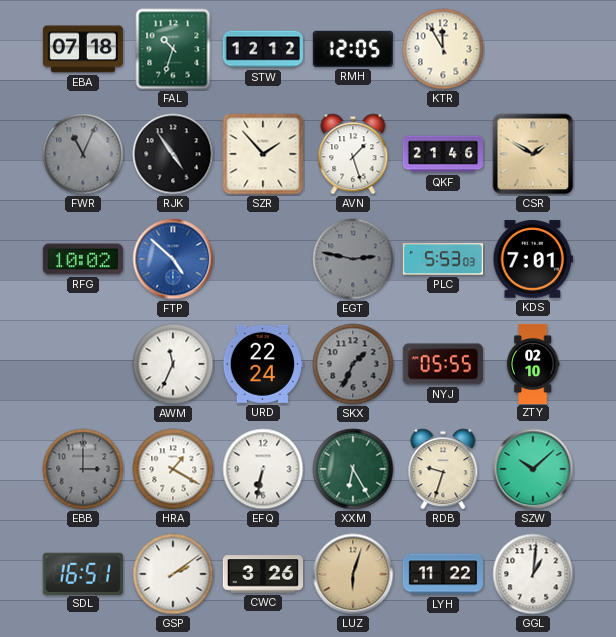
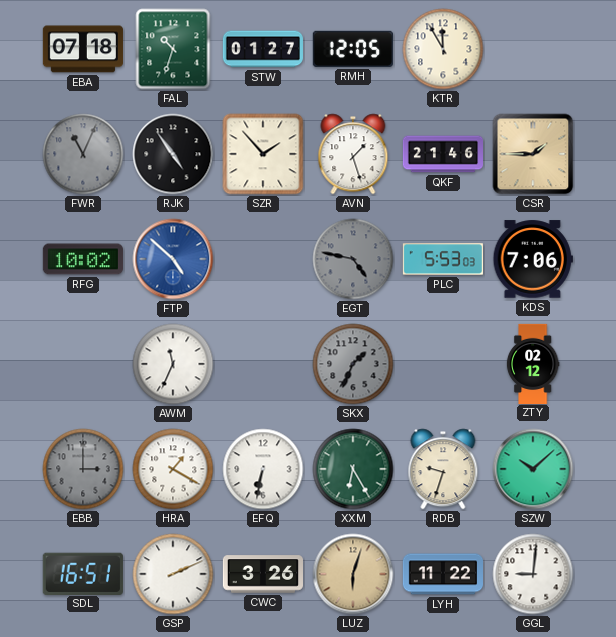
STW: 12:12 -> 01:27 (262, 49)
CSR: 1:50 -> 1:45 (533, 154)
EGT: 2:47 -> 4:47 (353, 259)
KDS: 7:01 -> 7:06 (533, 259)
URD: 22:24 -> none (262, 364)
NYJ: 05:55 -> none (443, 364)
ZTY: 02:10 -> 02:12 (533, 363)
GSP: 2:09 -> 2:11 (173, 574)
GGL: 1:01 -> 9:01 (533, 574)
